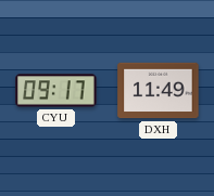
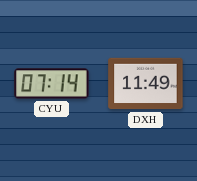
CYU: 09:17 -> 07:14 (52, 84)
